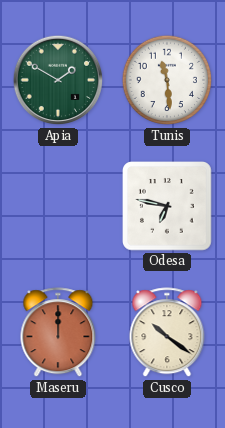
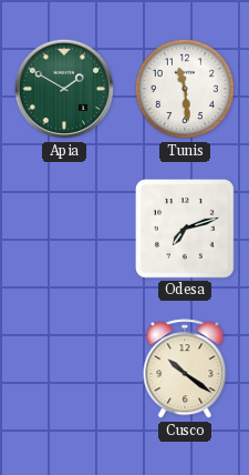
Odesa: 6:47 -> 7:12 (186, 230)
Maseru: 12:00 -> none (58, 333)
